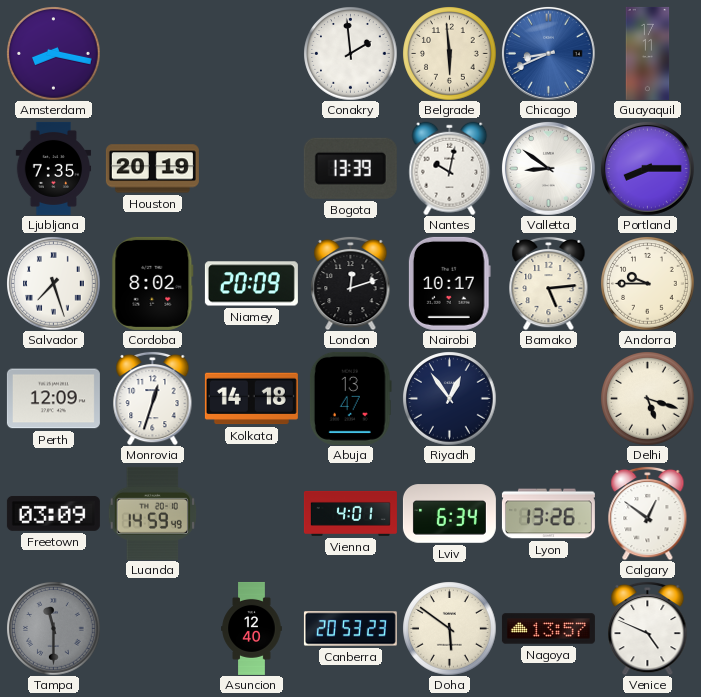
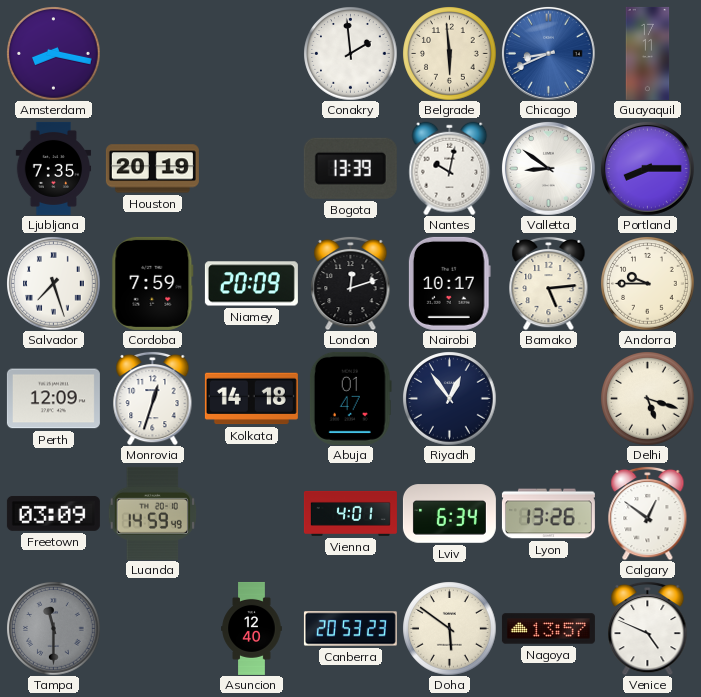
Cordoba: 8:02 -> 7:59 (153, 283)
Abuja: 13:47 -> 01:47 (350, 398)
